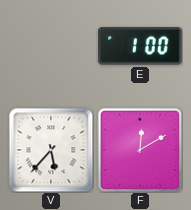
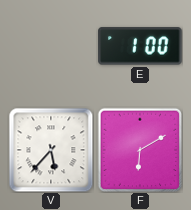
F: 12:10 -> 6:10 (140, 150)
